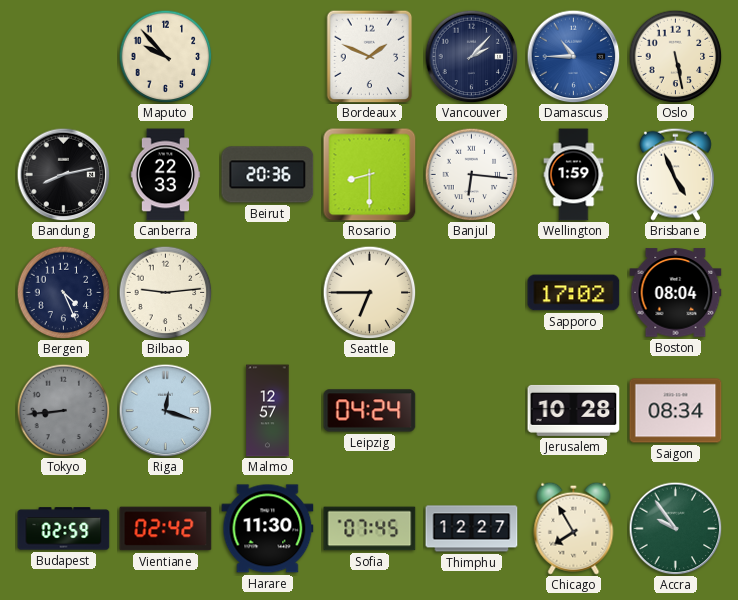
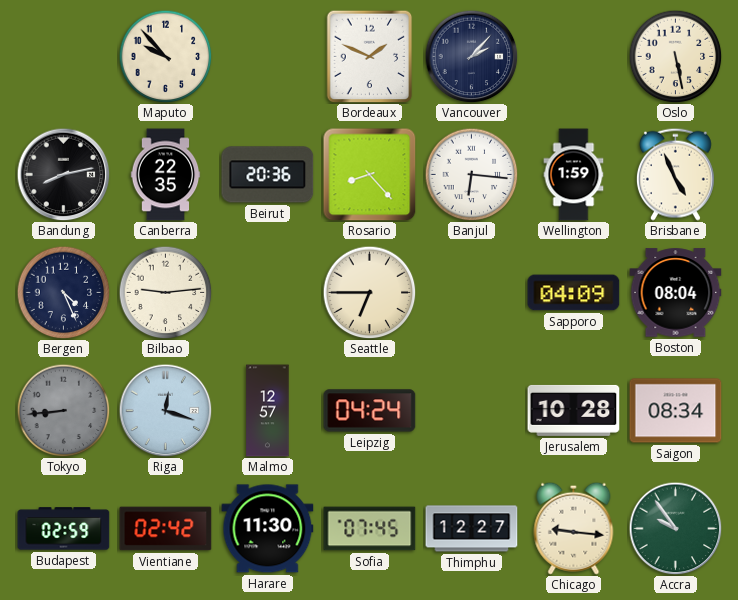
Damascus: 10:45 -> none (573, 56)
Canberra: 22:33 -> 22:35 (166, 175)
Rosario: 8:30 -> 8:23 (370, 175)
Sapporo: 17:02 -> 04:09 (574, 293)
Chicago: 7:55 -> 9:16 (574, 528)
